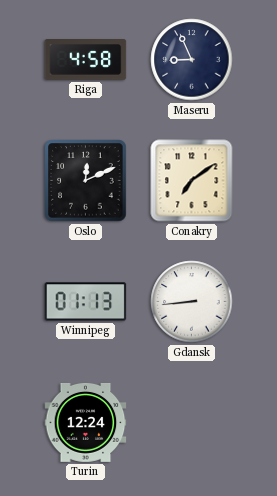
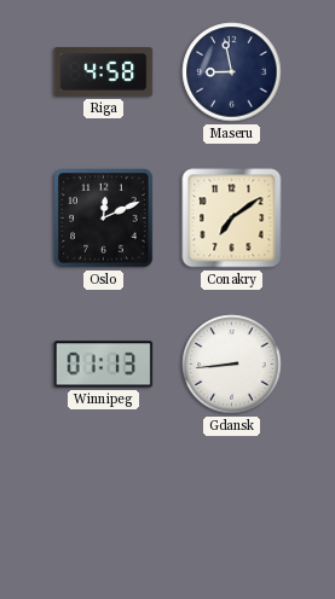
Maseru: 8:56 -> 8:58 (232, 72)
Turin: 12:24 -> none (86, 422)
